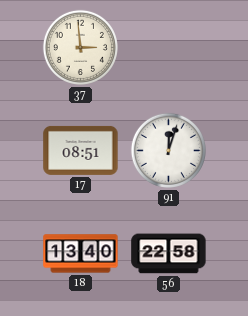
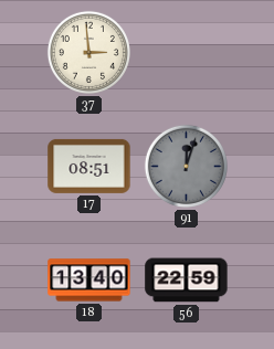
91 dial: white -> grey (186, 166)
56: 22:58 -> 22:59 (187, 281)
